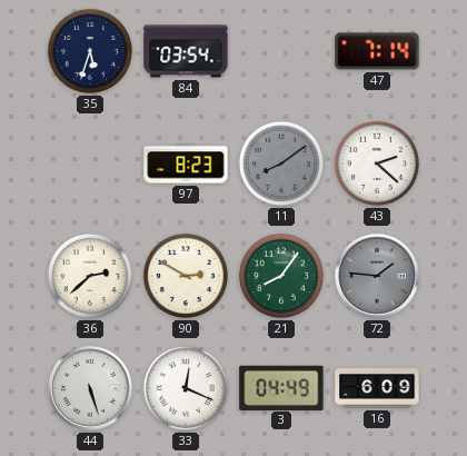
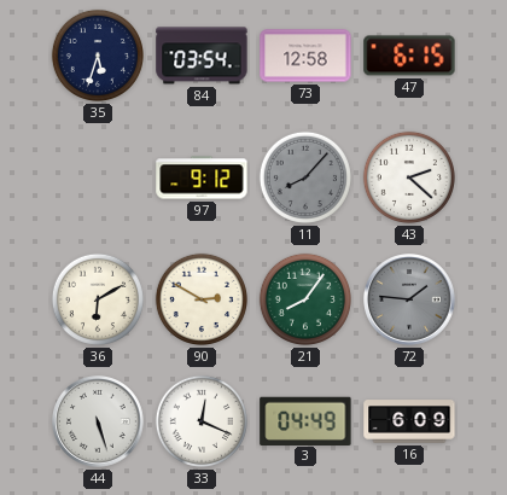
73: none -> 12:58 (305, 56)
47: 7:14 -> 6:15 (409, 56)
97: 8:23 -> 9:12 (202, 177)
11: 8:09 -> 8:07 (305, 177)
36: 2:38 -> 6:10 (98, 299)
